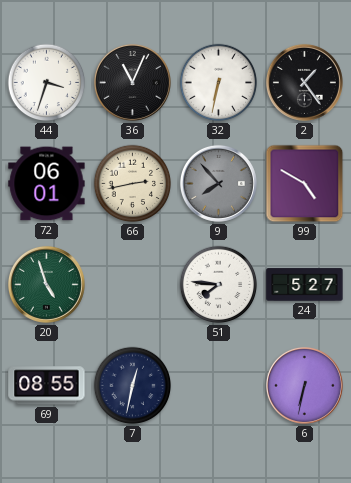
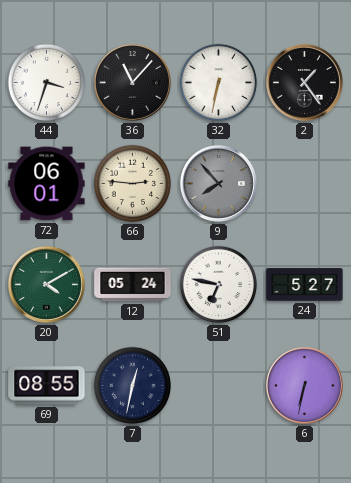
36: 11:04 -> 11:07 (132, 82)
66: 2:43 -> 2:46 (133, 184)
99: 4:50 -> none (305, 184)
20: 4:57 -> 4:10 (46, 284)
12: none -> 05:24 (133, 285)
51: 7:46 -> 6:47 (219, 285)
